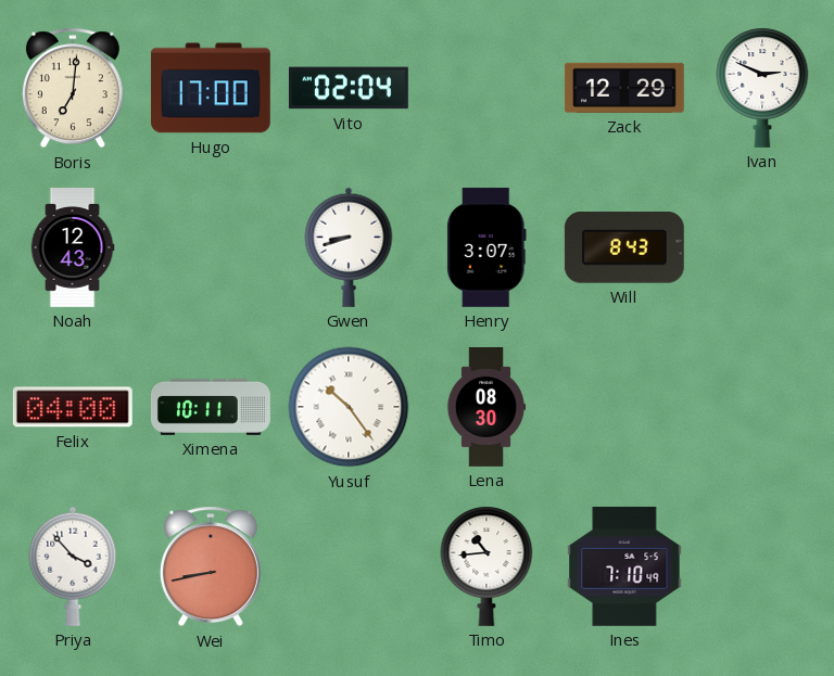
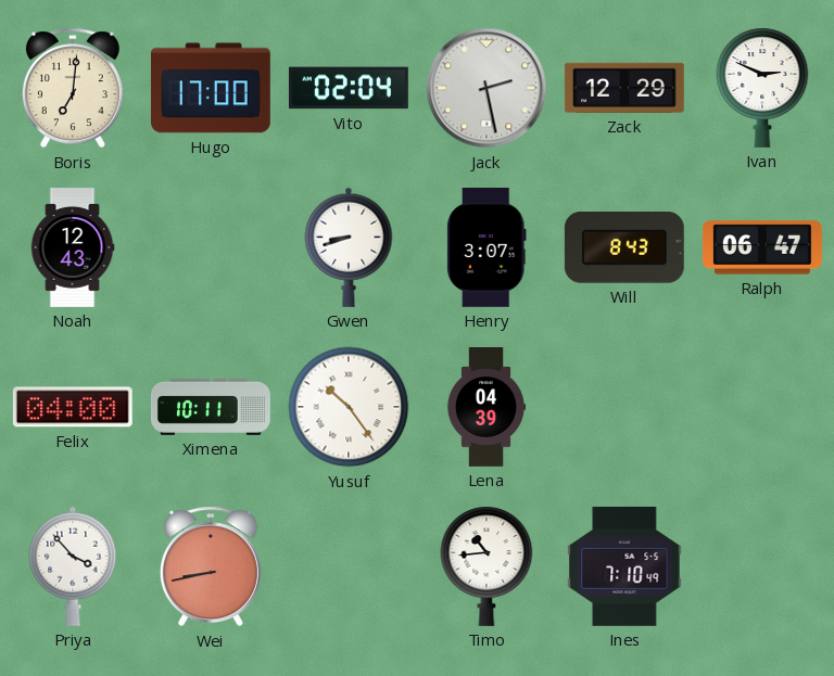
Jack: none -> 2:28 (486, 88)
Ralph: none -> 06:47 (762, 247)
Lena: 08:30 -> 04:39 (486, 408)
